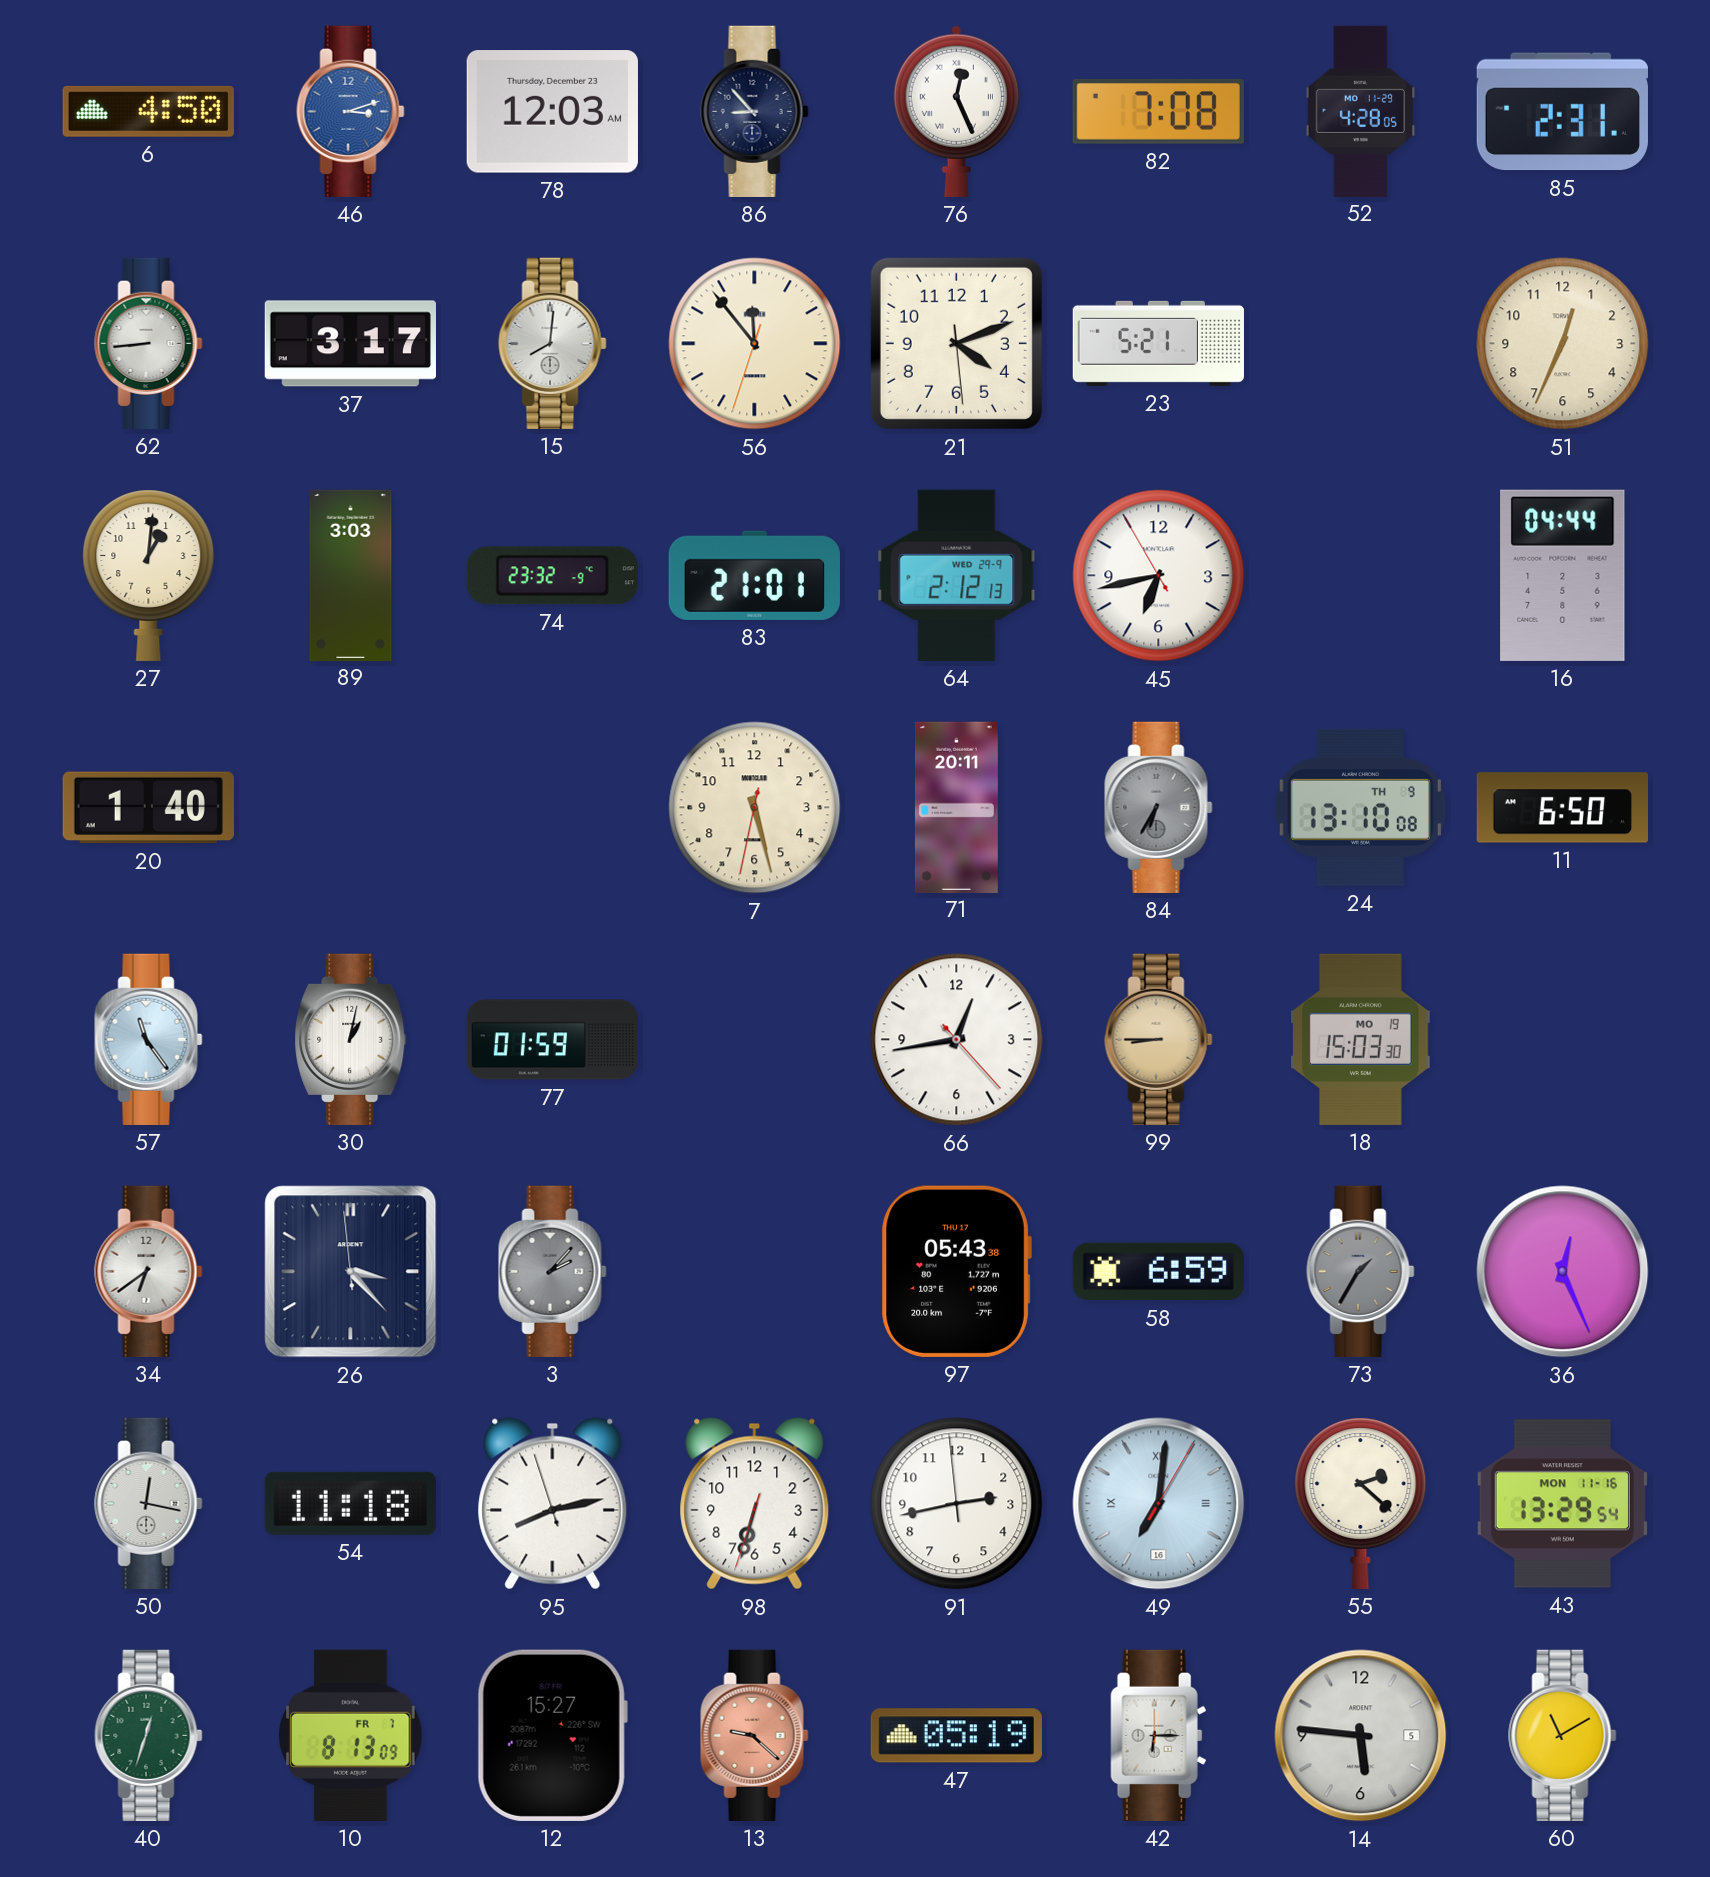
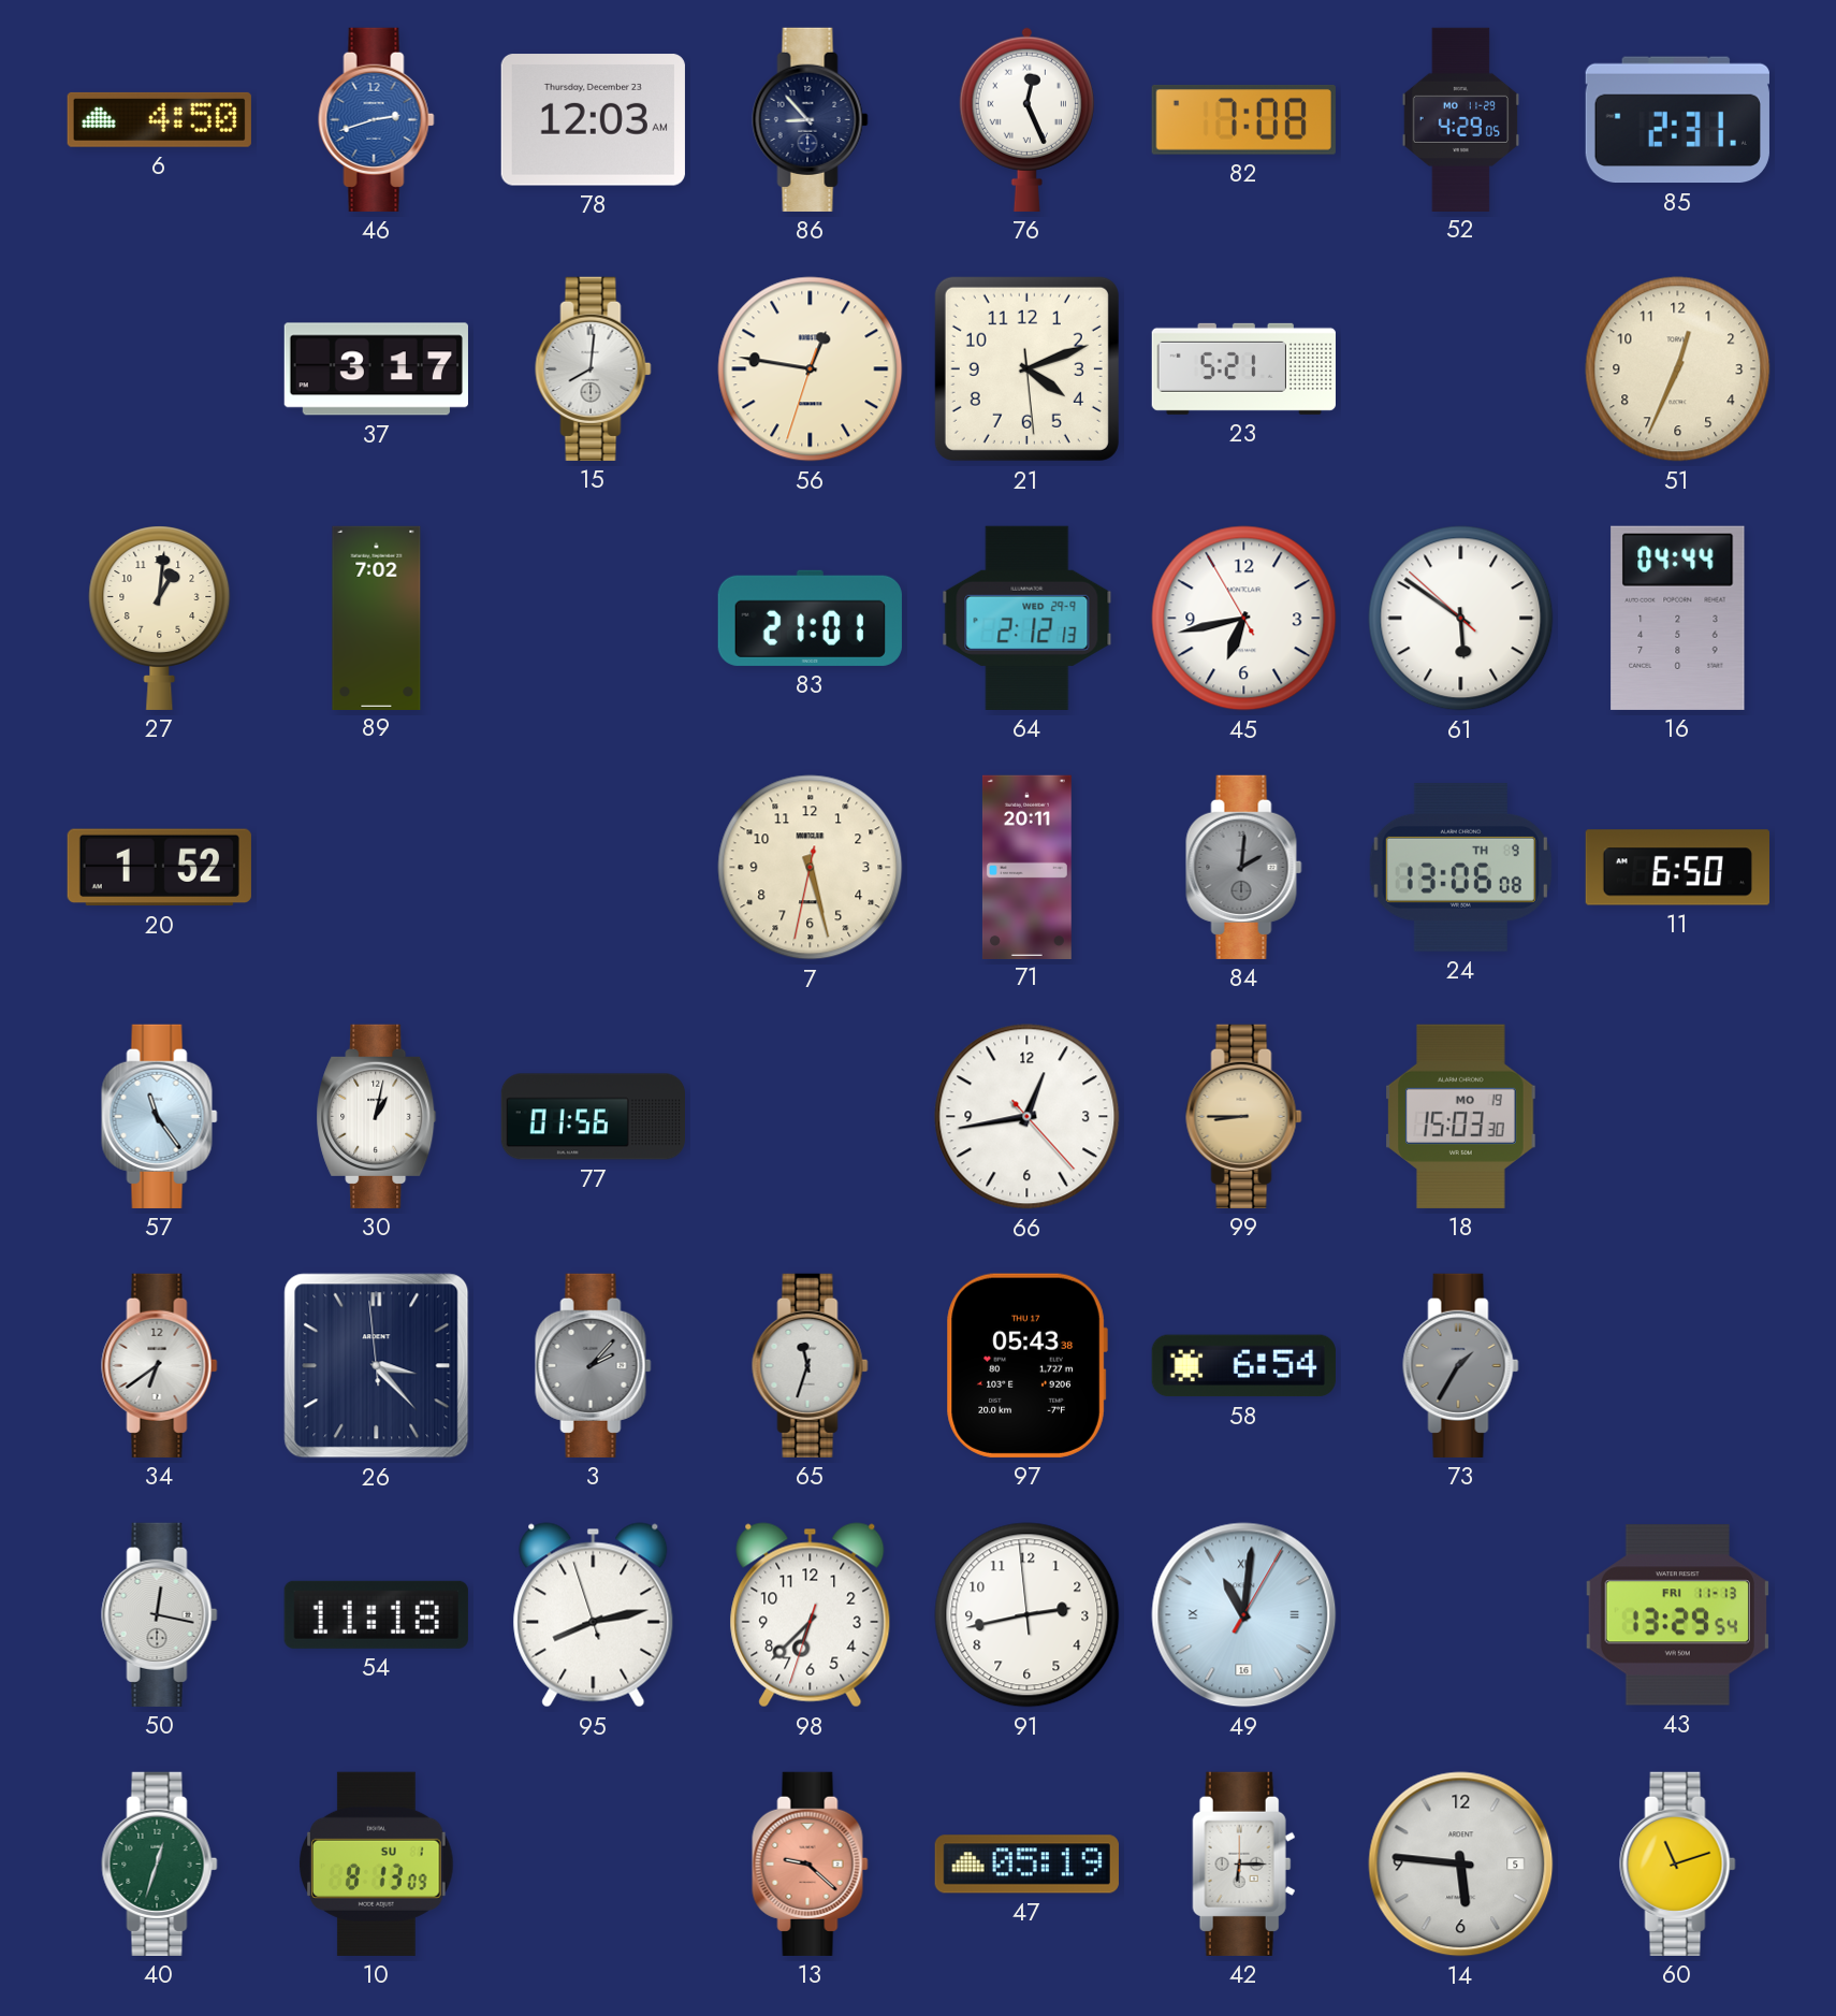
46: 3:12 -> 2:42 (377, 119)
52: 4:28 -> 4:29 (1460, 119)
62: 8:44 -> none (149, 343)
56: 11:53 -> 12:46 (811, 369)
89: 3:03 -> 7:02 (377, 618)
74: 23:32 -> none (552, 576)
61: none -> 5:50 (1461, 619)
20: 1:40 -> 1:52 (159, 868)
84: 6:35 -> 2:01 (1244, 867)
24: 13:10 -> 13:06 (1460, 867)
77: 01:59 -> 01:56 (593, 1117)
65: none -> 11:33 (811, 1365)
58: 6:59 -> 6:54 (1243, 1366)
36: 12:26 -> none (1563, 1272)
98: 6:32 -> 6:37 (811, 1615)
49: 7:01 -> 11:01 (1244, 1615)
55: 2:22 -> none (1361, 1503)
43 date: MON 11-16 -> FRI 11-13 (1677, 1615)
10 date: FR 7 -> SU 1 (377, 1863)
12: 15:27 -> none (552, 1735)
60: 11:10 -> 11:12 (1678, 1863)
